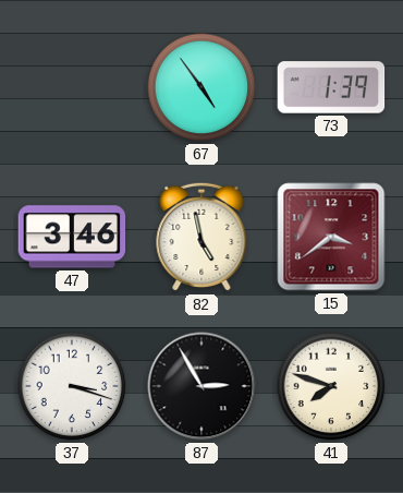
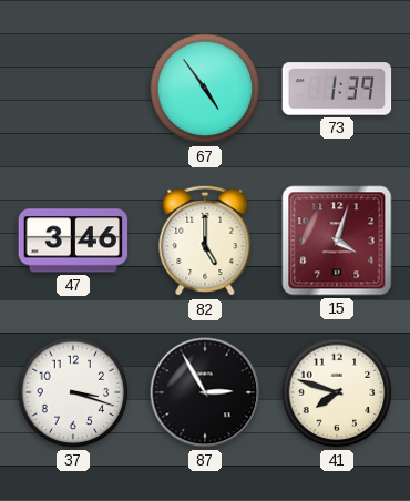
82: 4:58 -> 5:00 (205, 241)
15: 3:39 -> 4:03 (337, 241)
